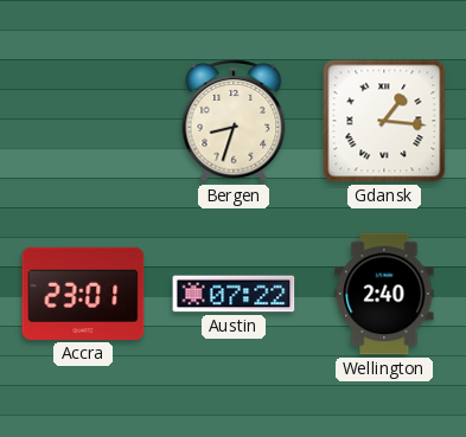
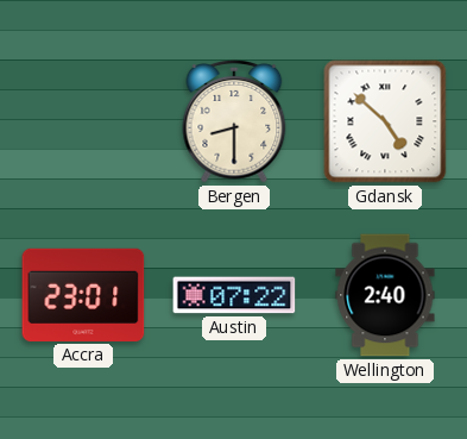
Bergen: 8:33 -> 8:30 (234, 121)
Gdansk: 1:16 -> 4:52 (385, 121)
